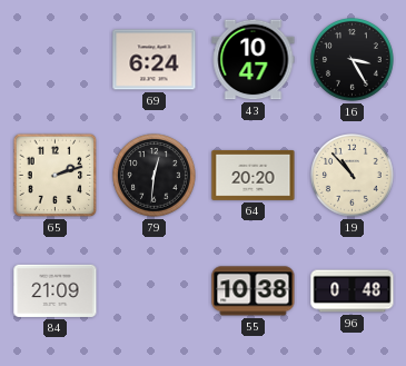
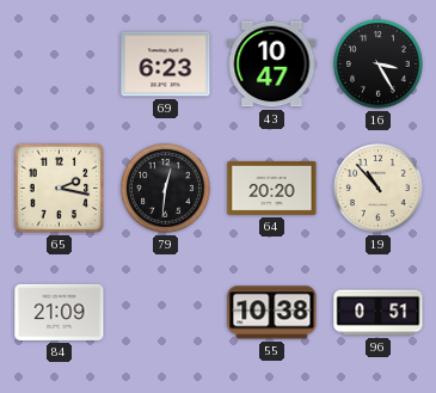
69: 6:24 -> 6:23 (166, 65)
65: 2:12 -> 2:17 (60, 189)
96: 0:48 -> 0:51 (379, 313)
